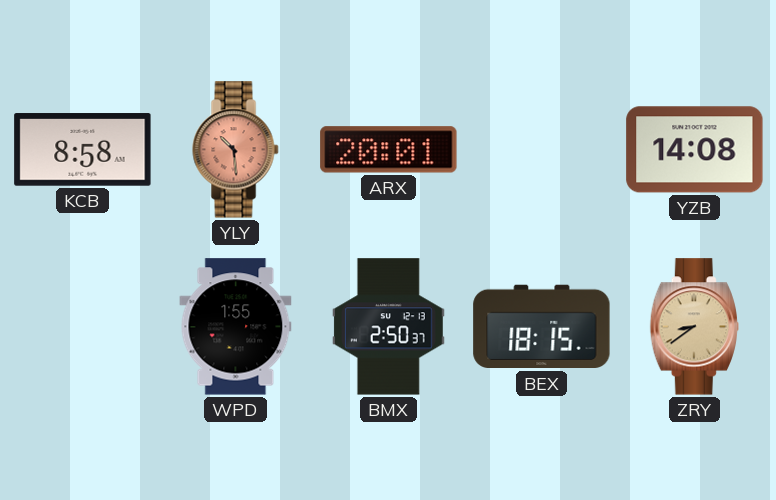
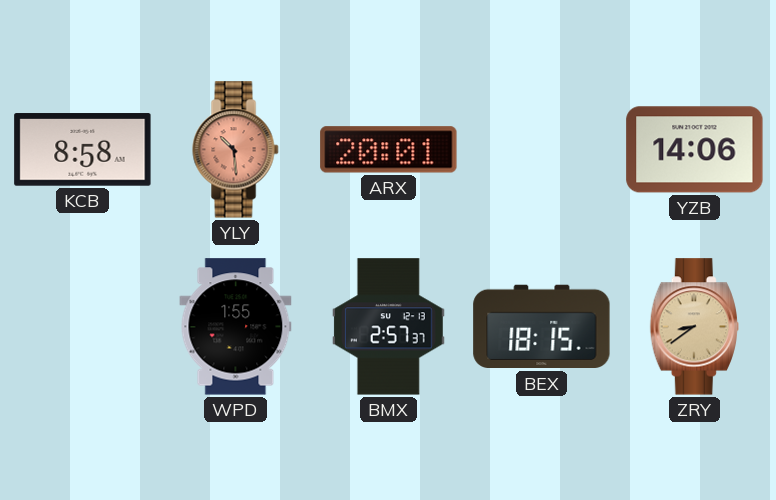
YZB: 14:08 -> 14:06 (695, 150)
BMX: 2:50 -> 2:57 (388, 327)
